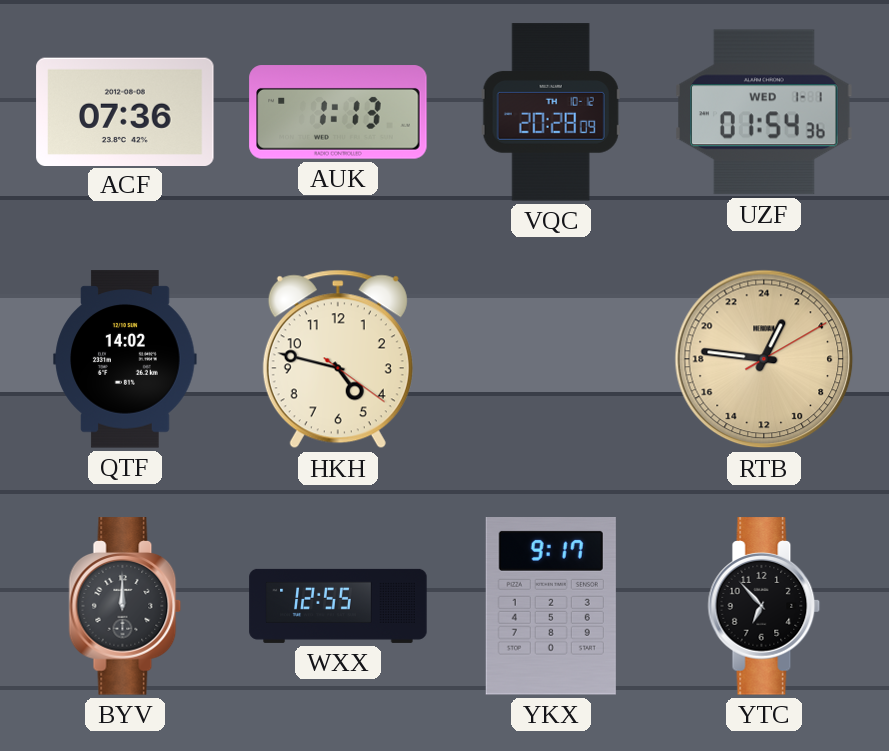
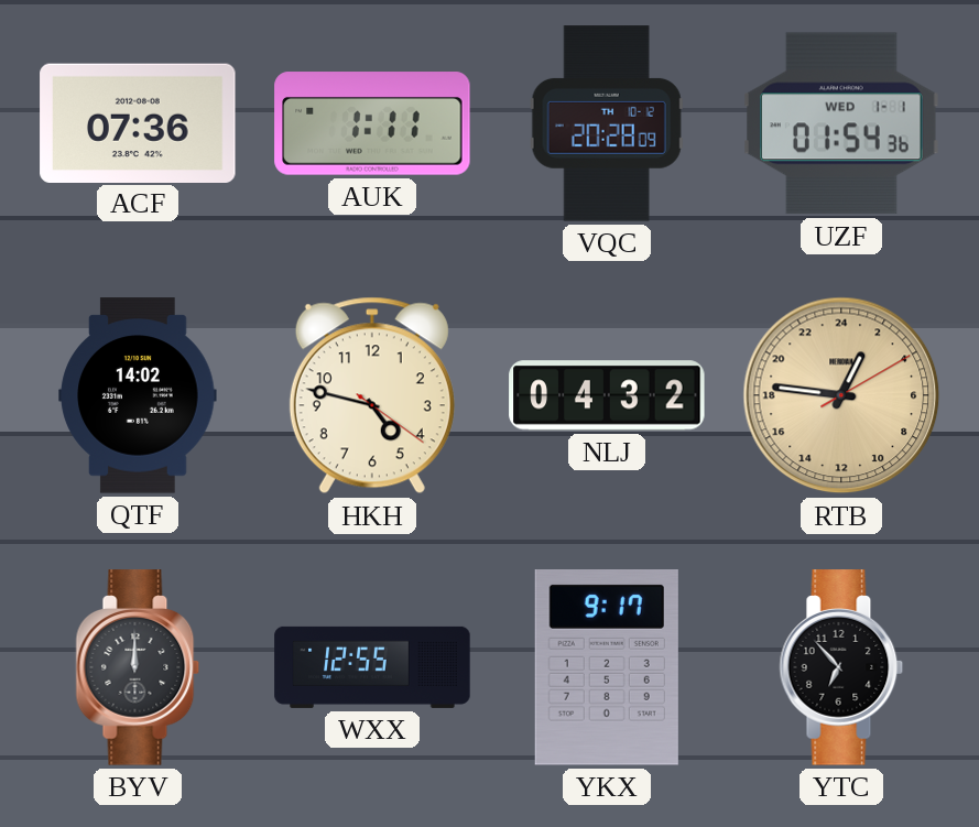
AUK: 1:13 -> 1:11 (372, 123)
NLJ: none -> 04:32 (607, 395)
